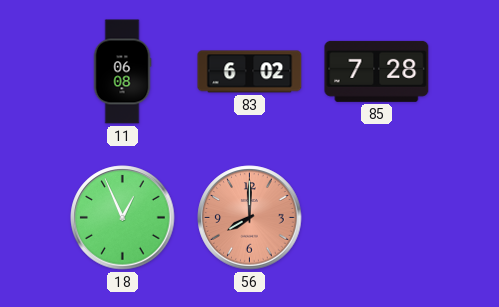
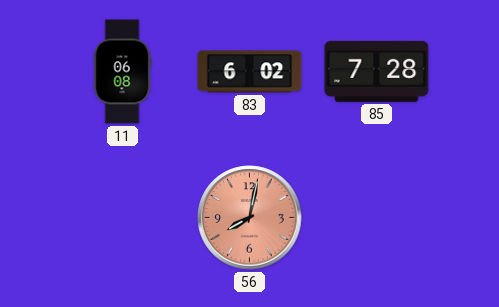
18: 12:56 -> none (123, 218)
56: 8:00 -> 8:02 (250, 218)
